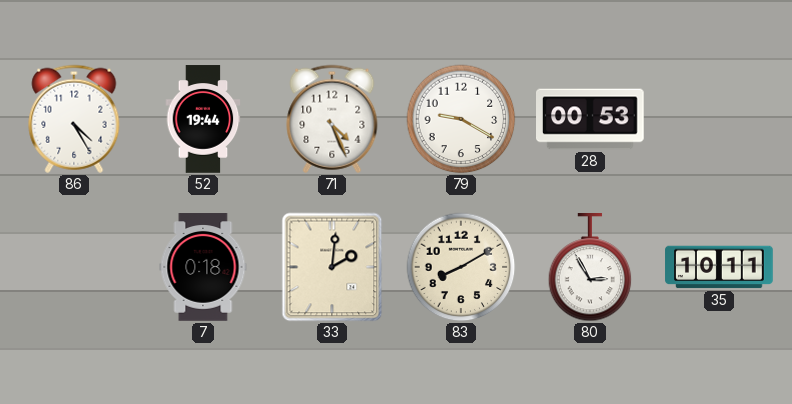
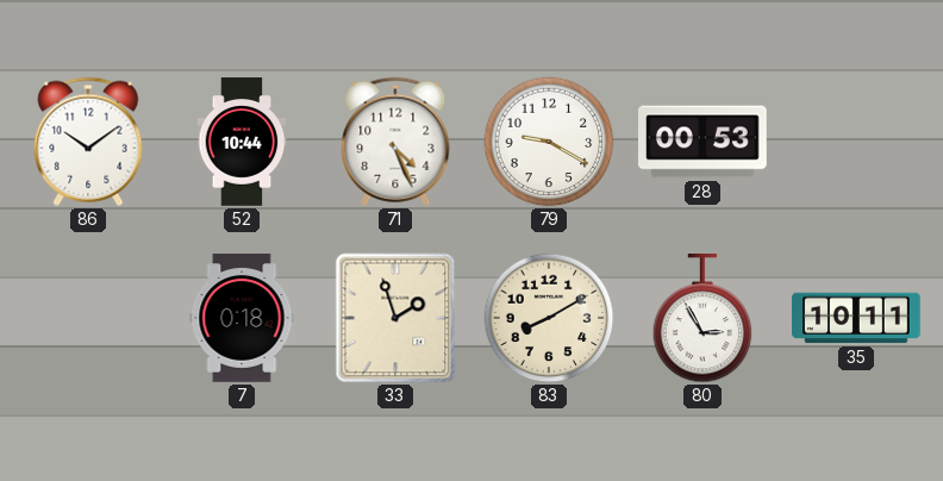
86: 4:25 -> 10:09 (88, 142)
52: 19:44 -> 10:44 (242, 142)
33: 2:01 -> 1:57 (395, 318)
